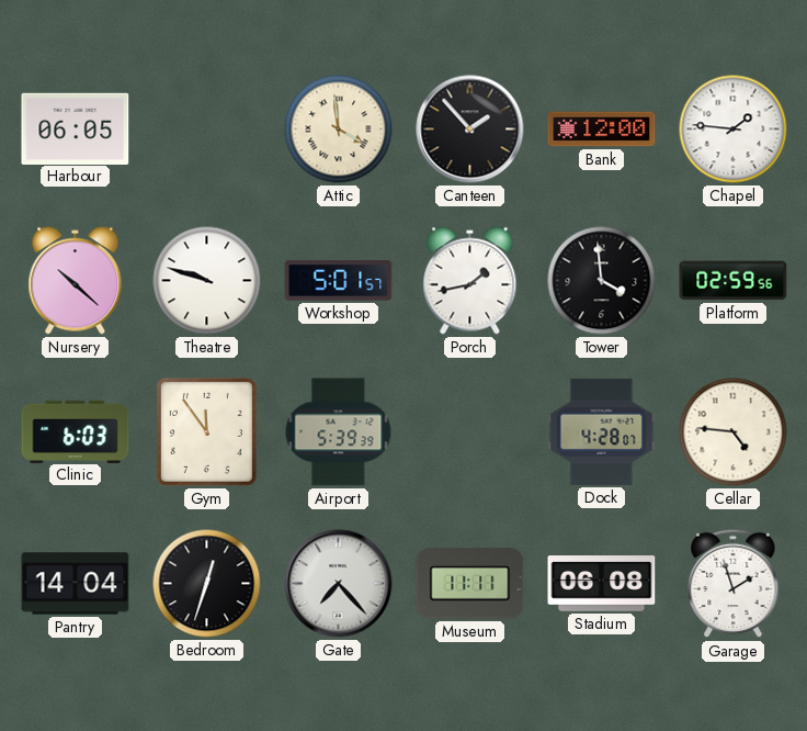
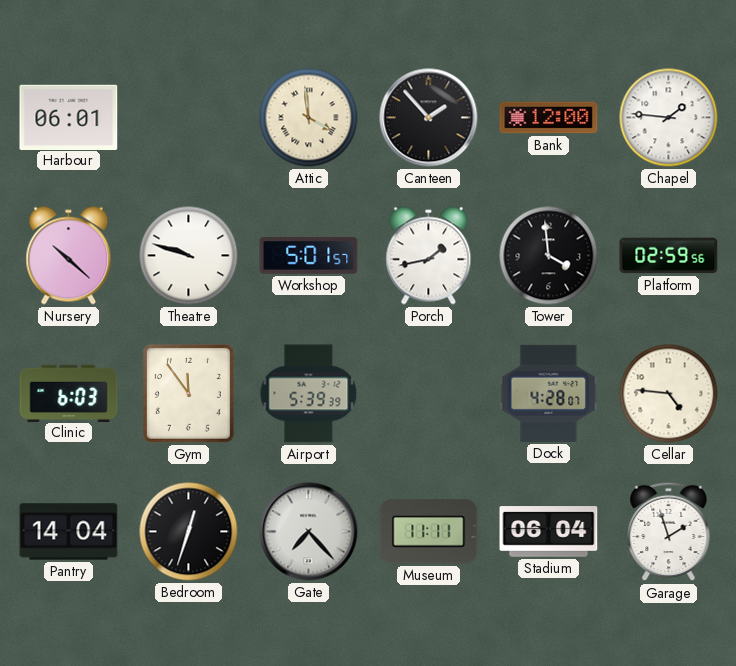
Harbour: 06:05 -> 06:01 (69, 117)
Stadium: 06:08 -> 06:04 (549, 532)
